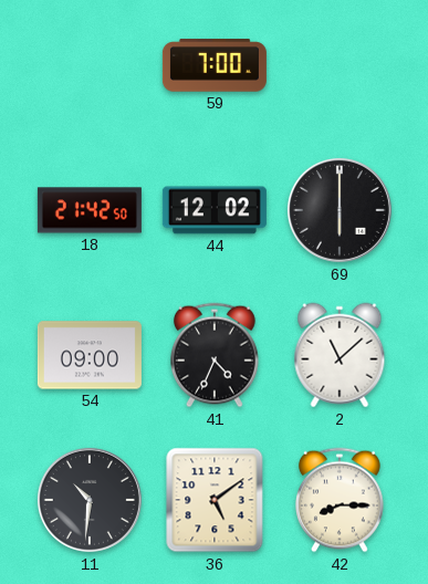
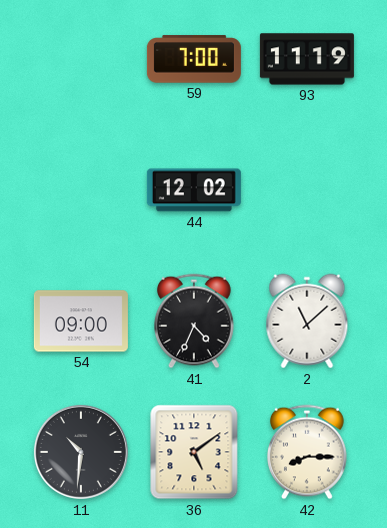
93: none -> 11:19 (307, 59)
18: 21:42 -> none (90, 210)
69: 6:00 -> none (340, 210)
